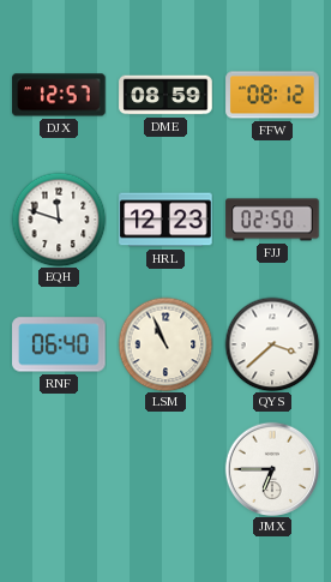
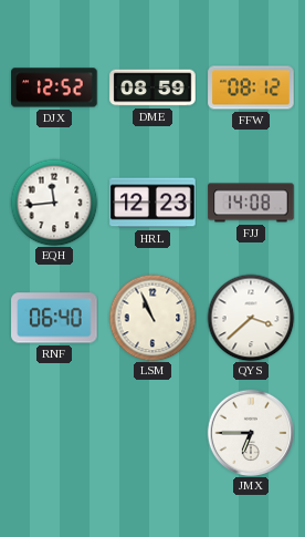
DJX: 12:57 -> 12:52 (54, 87)
EQH: 11:48 -> 11:44 (54, 203)
FJJ: 02:50 -> 14:08 (251, 203)
